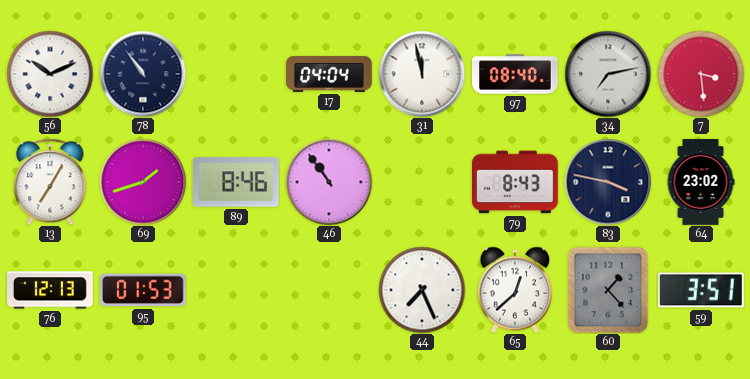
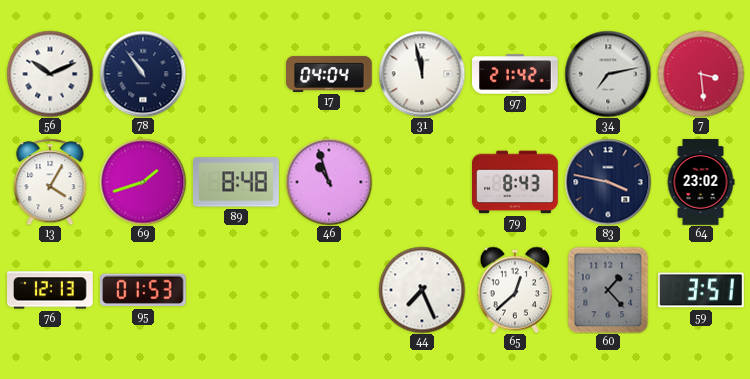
97: 08:40 -> 21:42 (516, 74)
13: 7:05 -> 4:05 (50, 182)
89: 8:46 -> 8:48 (237, 182)
46: 10:54 -> 10:57 (329, 182)
